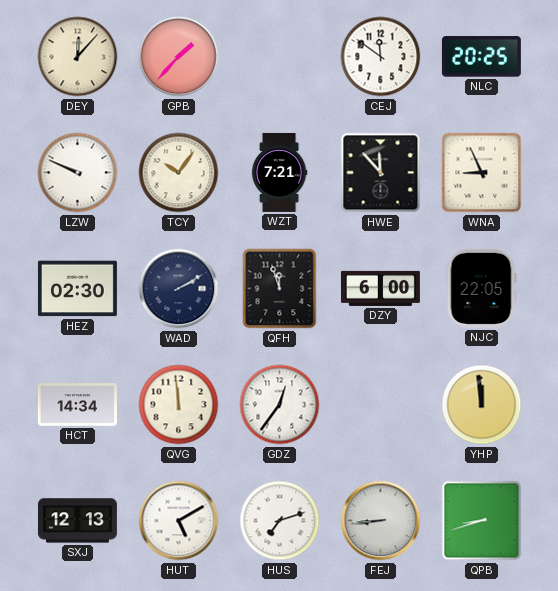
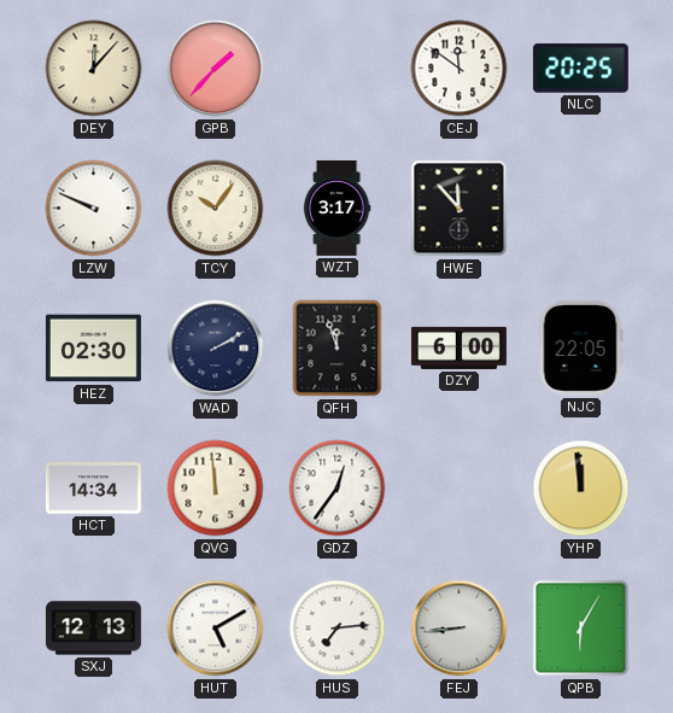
WZT: 7:21 -> 3:17 (336, 208)
WNA: 8:56 -> none (482, 173)
HUS: 7:12 -> 7:14 (338, 629)
QPB: 8:42 -> 6:05 (581, 629)
